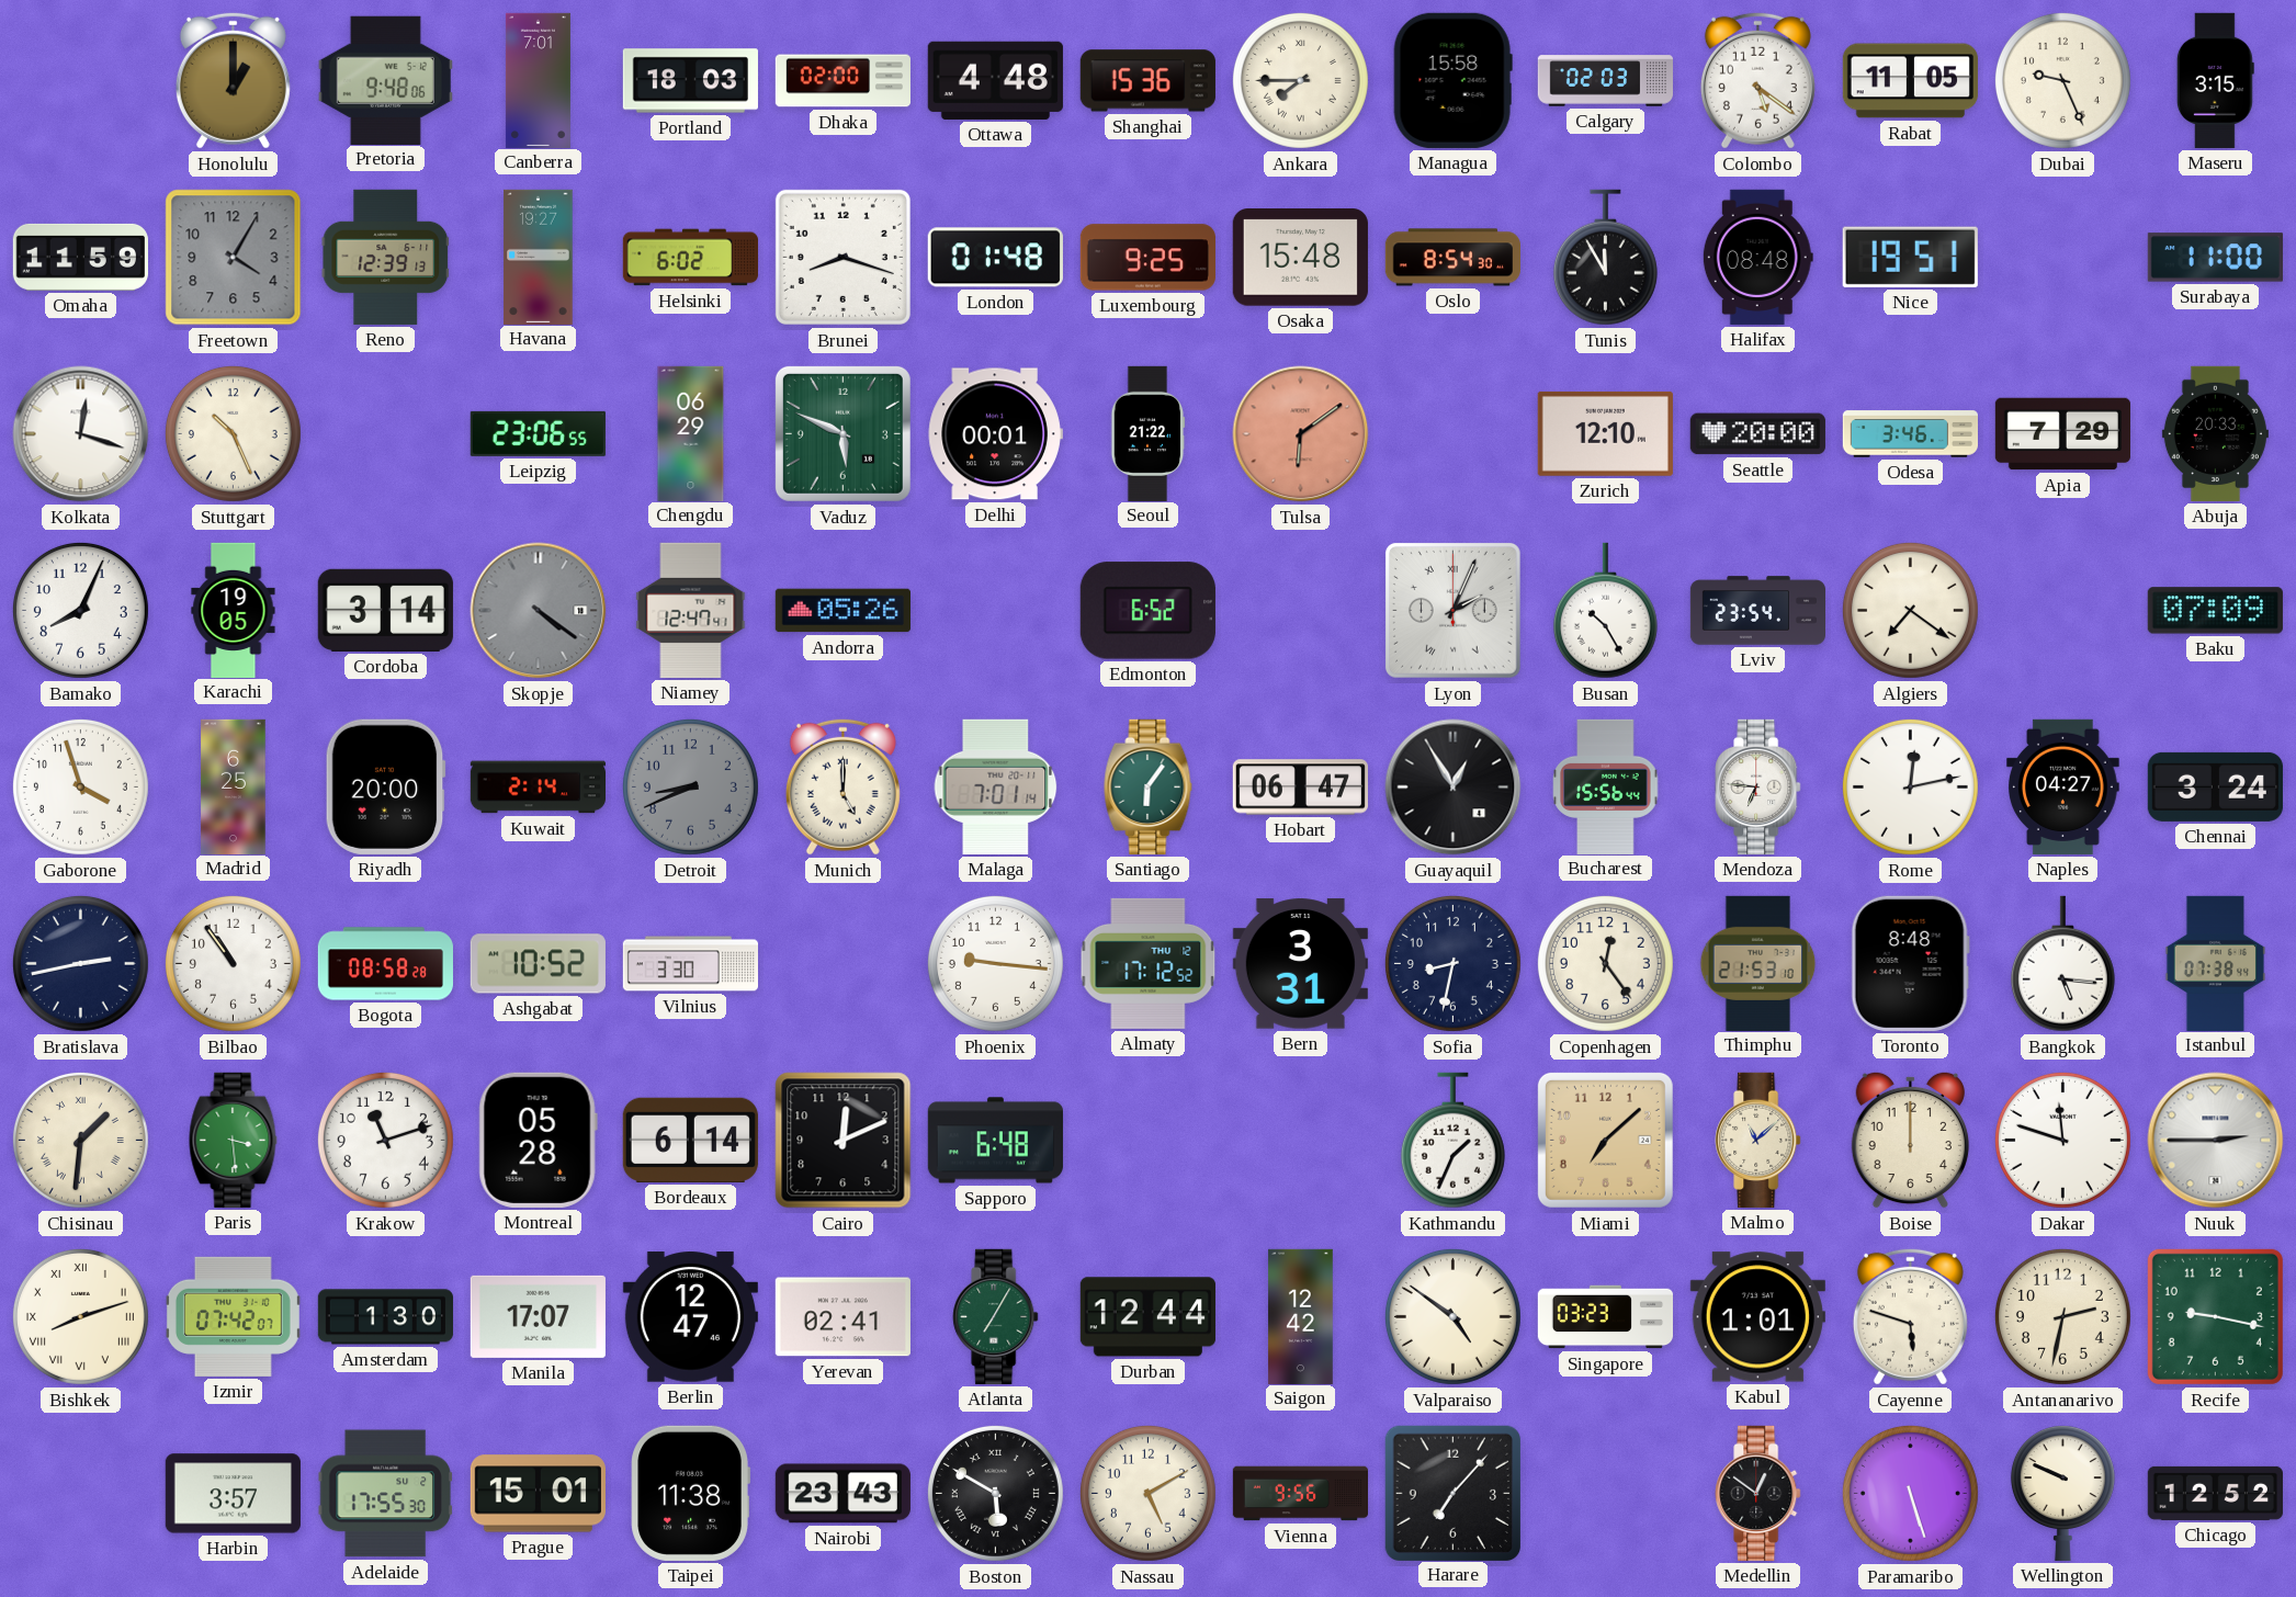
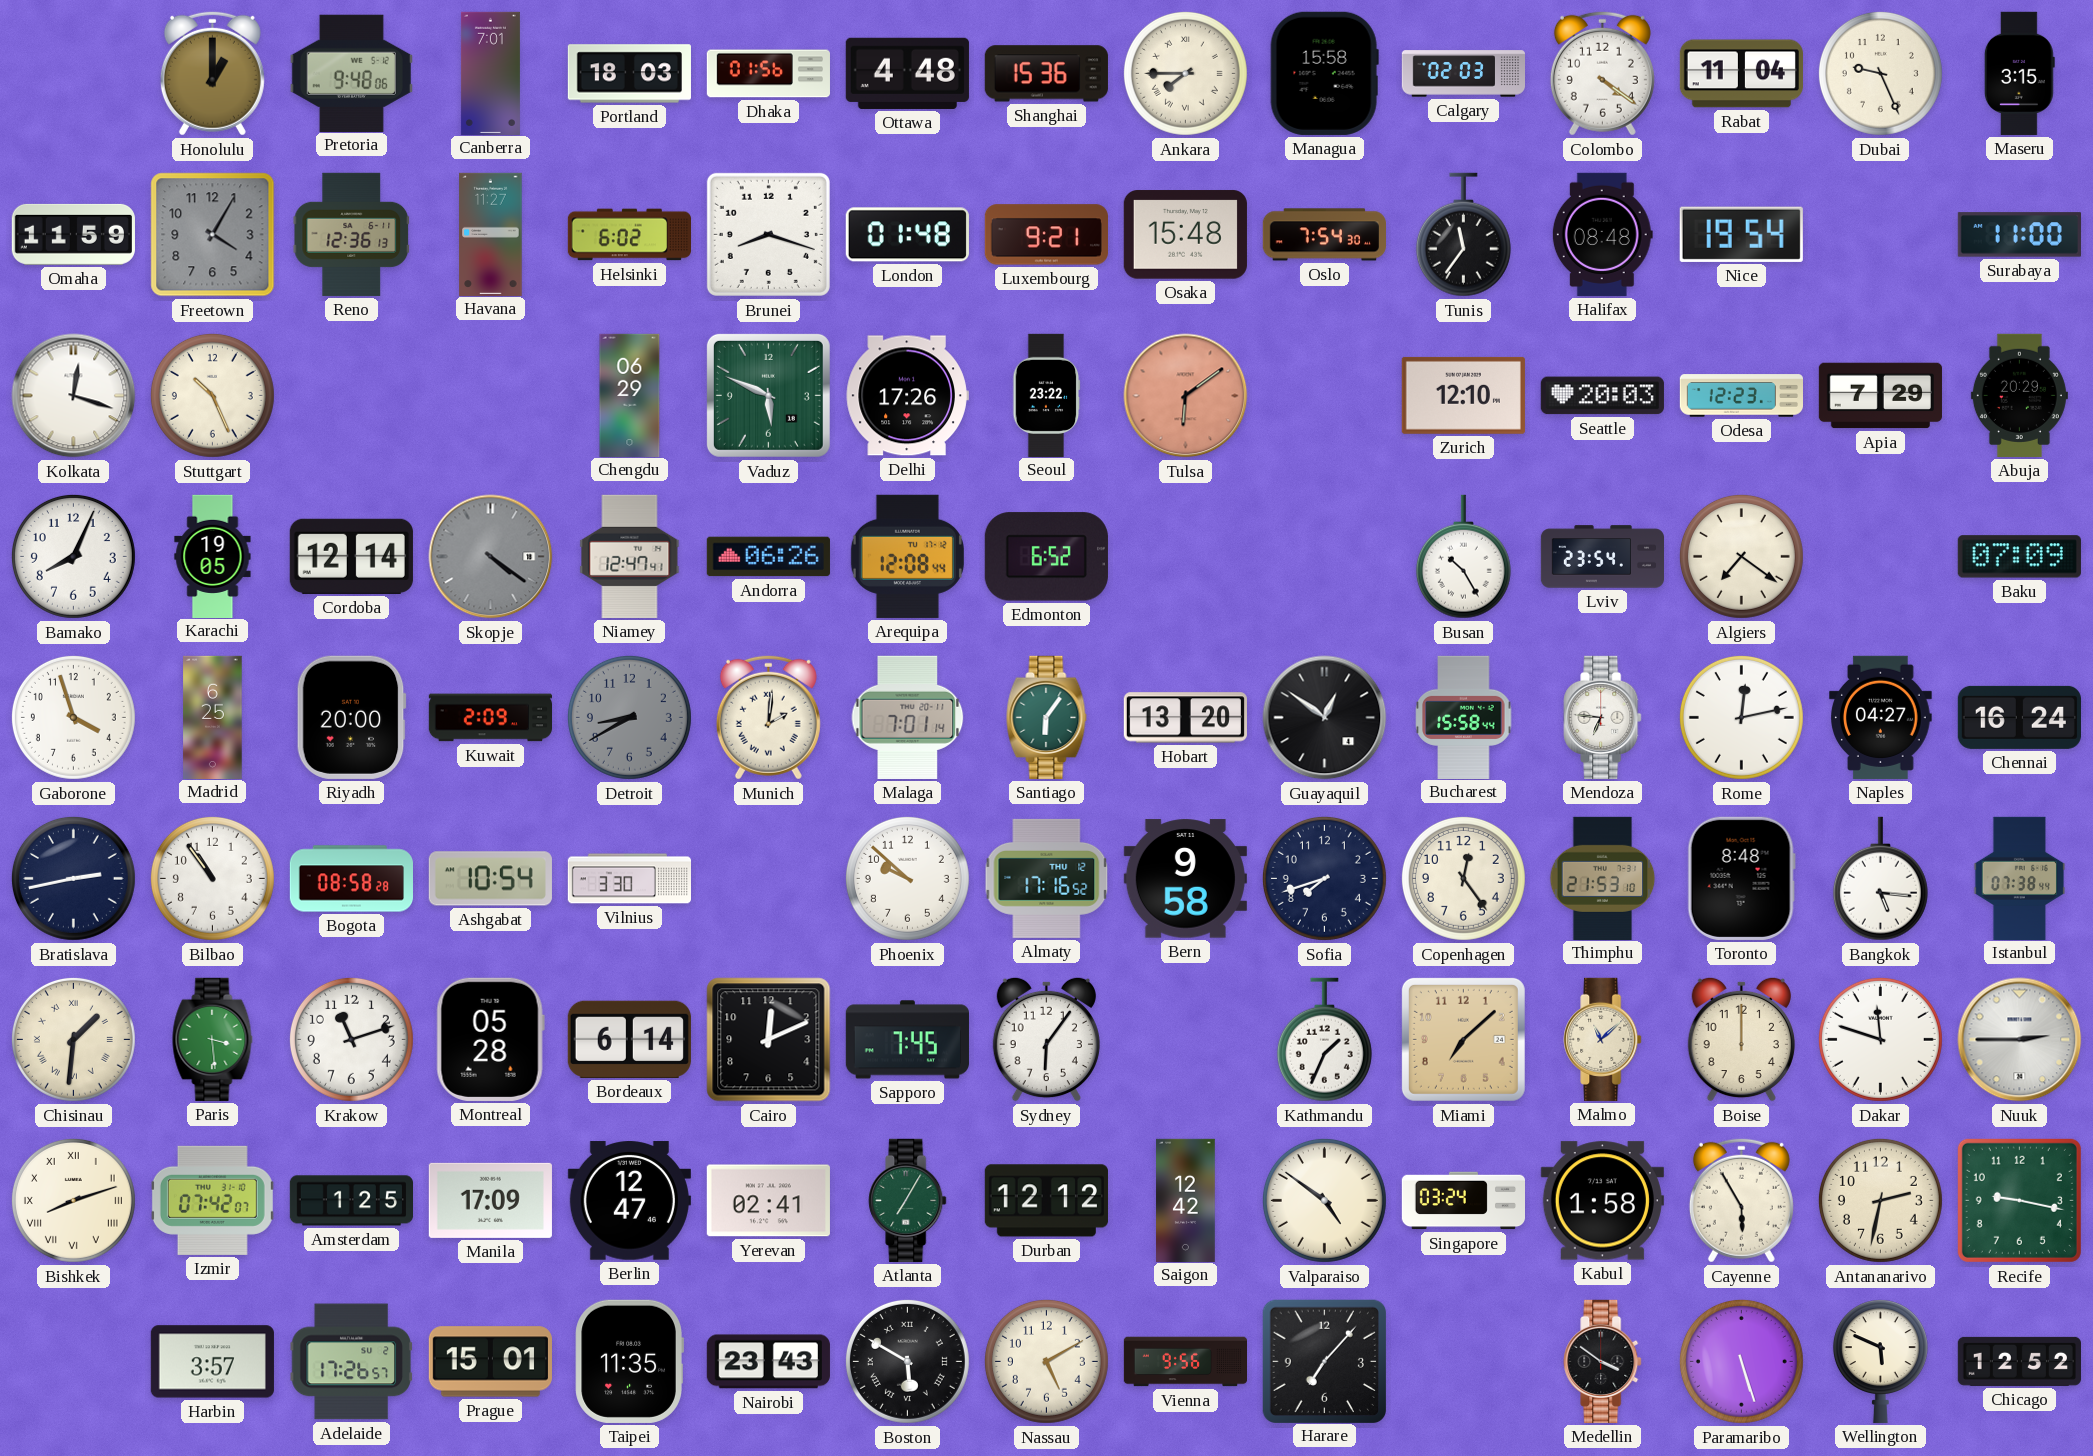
Dhaka: 02:00 -> 01:56 (768, 74)
Colombo: 5:21 -> 4:21 (1602, 73)
Rabat: 11:05 -> 11:04 (1741, 74)
Reno: 12:39 -> 12:36 (352, 234)
Havana: 19:27 -> 11:27 (491, 234)
Luxembourg: 9:25 -> 9:21 (1046, 235)
Oslo: 8:54 -> 7:54 (1324, 235)
Tunis: 11:55 -> 11:36 (1463, 235)
Nice: 19:51 -> 19:54 (1741, 234)
Leipzig: 23:06 -> none (538, 433)
Delhi: 00:01 -> 17:26 (907, 396)
Seoul: 21:22 -> 23:22 (1046, 395)
Seattle: 20:00 -> 20:03 (1602, 396)
Odesa: 3:46 -> 12:23 (1741, 396)
Abuja: 20:33 -> 20:29 (2019, 395)
Cordoba: 3:14 -> 12:14 (351, 556)
Andorra: 05:26 -> 06:26 (768, 557)
Arequipa: none -> 12:08 (907, 556)
Lyon: 2:04 -> none (1452, 610)
Kuwait: 2:14 -> 2:09 (490, 718)
Detroit: 8:41 -> 8:40 (629, 717)
Munich: 5:00 -> 2:01 (768, 717)
Hobart: 06:47 -> 13:20 (1185, 718)
Guayaquil: 12:55 -> 12:51 (1325, 718)
Bucharest: 15:56 -> 15:58 (1464, 717)
Chennai: 3:24 -> 16:24 (2019, 717)
Ashgabat: 10:52 -> 10:54 (490, 879)
Phoenix: 9:16 -> 9:52 (907, 878)
Almaty: 17:12 -> 17:16 (1047, 878)
Bern: 3:31 -> 9:58 (1185, 879)
Sofia: 8:32 -> 7:42 (1324, 878)
Sapporo: 6:48 -> 7:45 (907, 1040)
Sydney: none -> 6:06 (1046, 1039)
Amsterdam: 1:30 -> 1:25 (351, 1201)
Manila: 17:07 -> 17:09 (490, 1200)
Durban: 12:44 -> 12:12 (1046, 1201)
Singapore: 03:23 -> 03:24 (1463, 1201)
Kabul: 1:01 -> 1:58 (1602, 1201)
Cayenne: 5:48 -> 5:55 (1741, 1200)
Adelaide: 17:55 -> 17:26 (351, 1362)
Taipei: 11:38 -> 11:35 (629, 1361)
Medellin: 12:51 -> 3:51 (1603, 1361)
Wellington: 9:49 -> 5:49 (1880, 1361)
